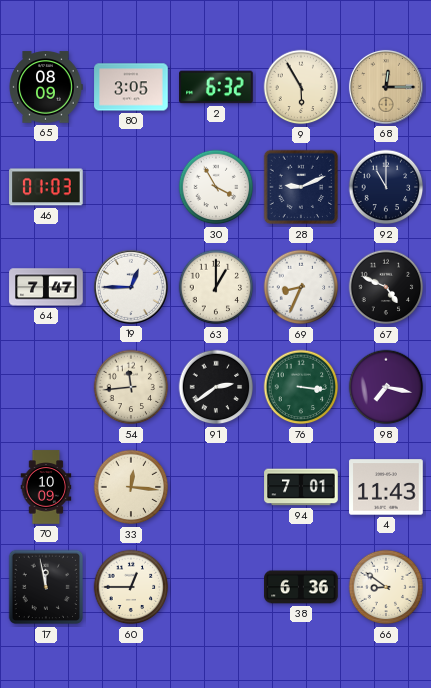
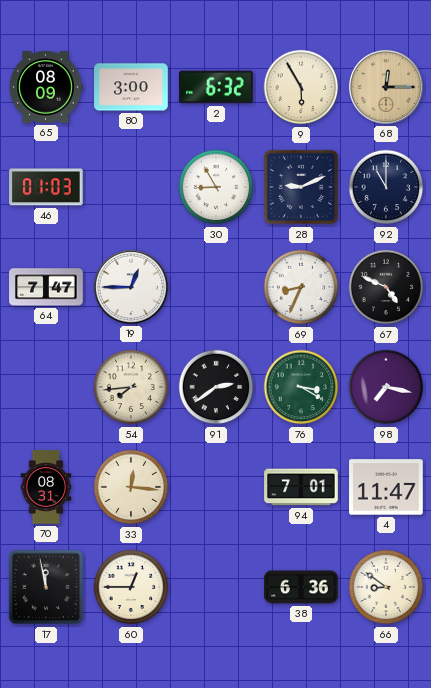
80: 3:05 -> 3:00 (131, 87)
30: 3:55 -> 8:55 (216, 187)
63: 1:00 -> none (216, 287)
54: 11:44 -> 7:44 (131, 387)
76: 3:16 -> 3:20 (301, 387)
70: 10:09 -> 08:31 (46, 487)
4: 11:43 -> 11:47 (386, 487)
